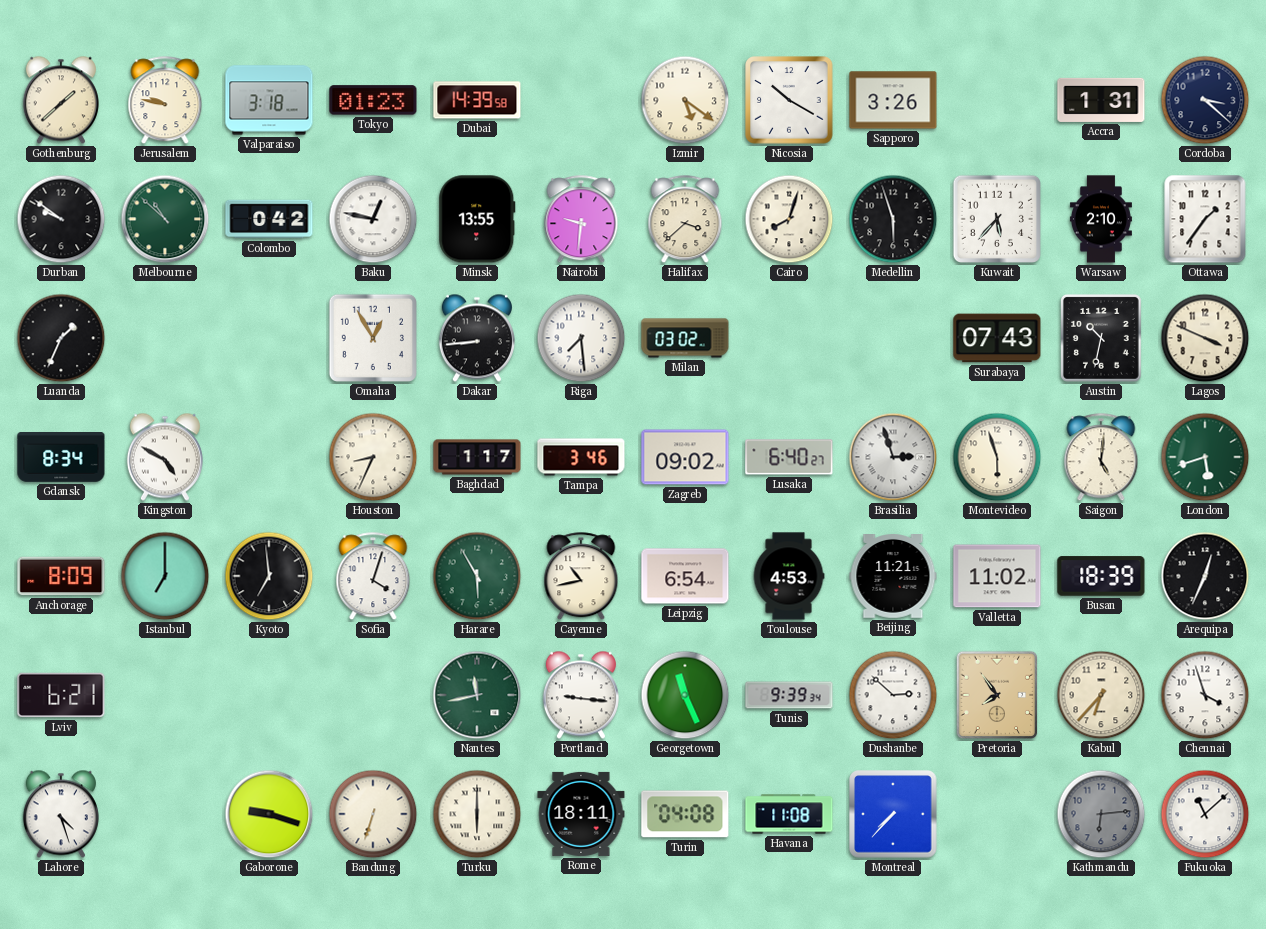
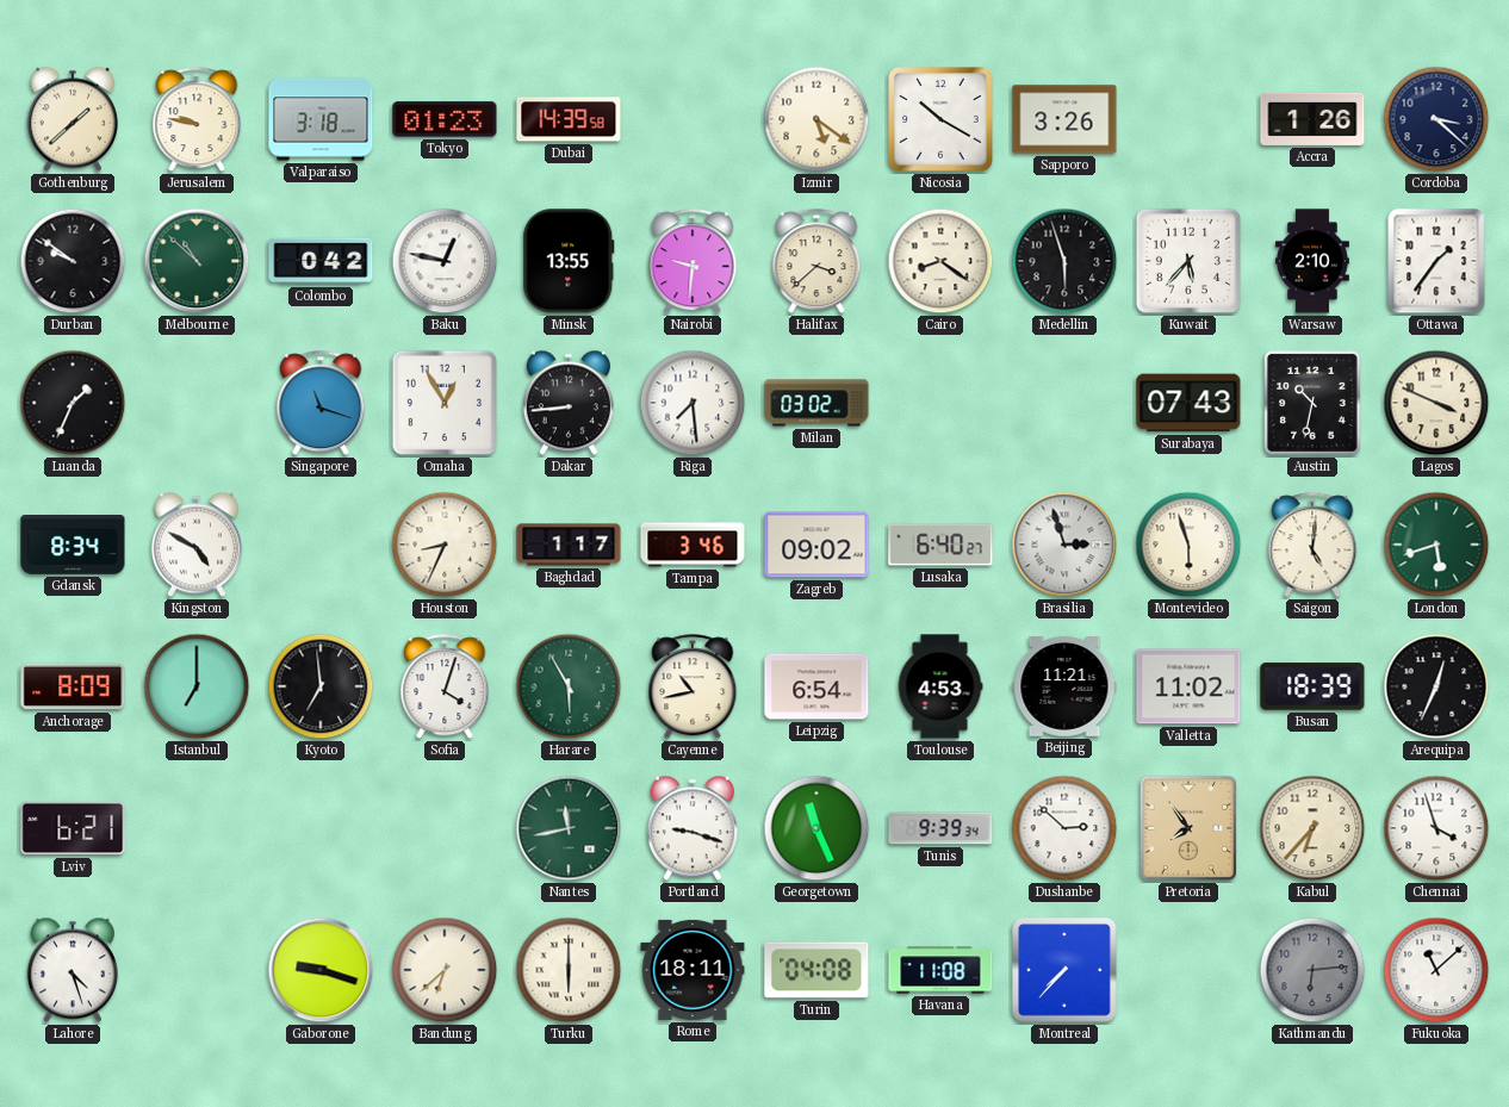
Accra: 1:31 -> 1:26 (1312, 119)
Cairo: 8:03 -> 8:21 (940, 261)
Singapore: none -> 11:18 (321, 404)
Portland: 9:16 -> 9:18 (693, 828)
Bandung: 6:33 -> 6:38 (445, 970)
